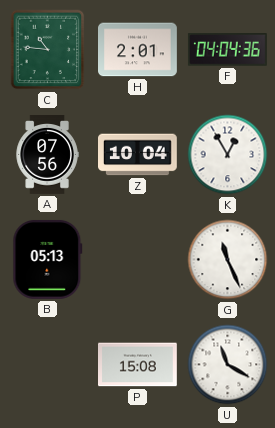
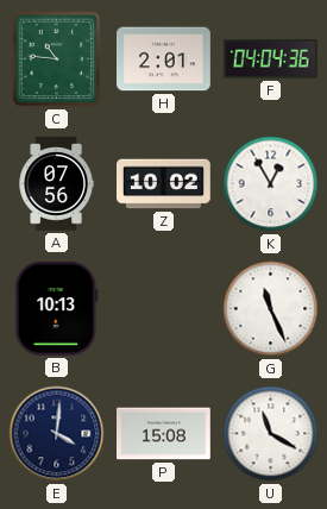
Z: 10:04 -> 10:02 (164, 184)
B: 05:13 -> 10:13 (57, 308)
E: none -> 4:01 (57, 434)
